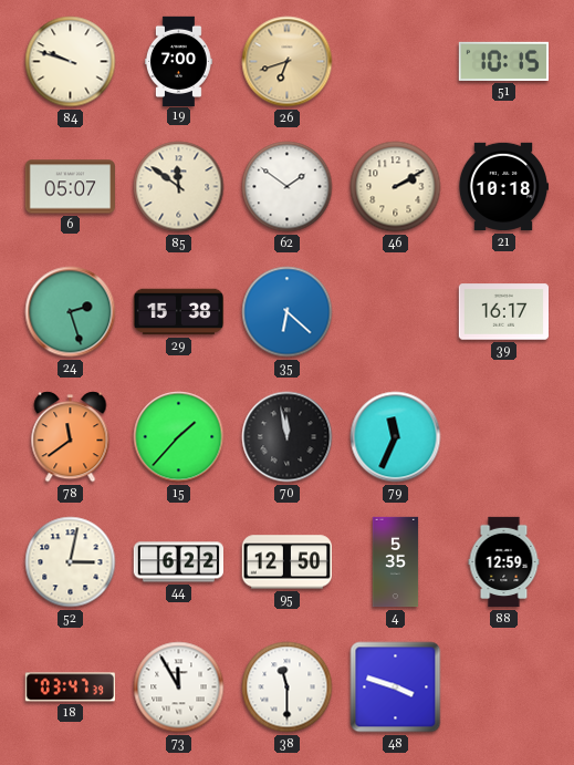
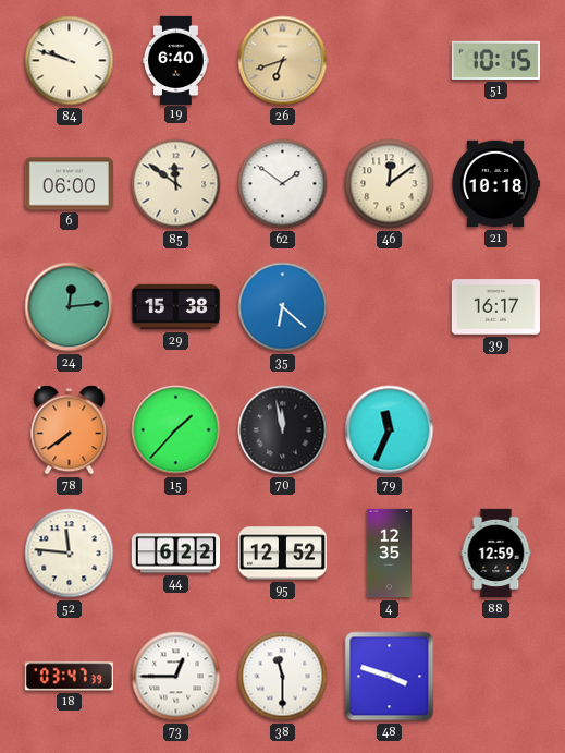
19: 7:00 -> 6:40 (175, 60)
6: 05:07 -> 06:00 (69, 184)
46: 2:10 -> 12:09 (390, 184)
24: 2:27 -> 12:14 (70, 307)
78: 11:39 -> 7:39 (70, 430)
52: 3:02 -> 11:46 (70, 554)
95: 12:50 -> 12:52 (282, 554)
4: 5:35 -> 12:35 (390, 554)
73: 11:55 -> 12:45 (176, 677)
